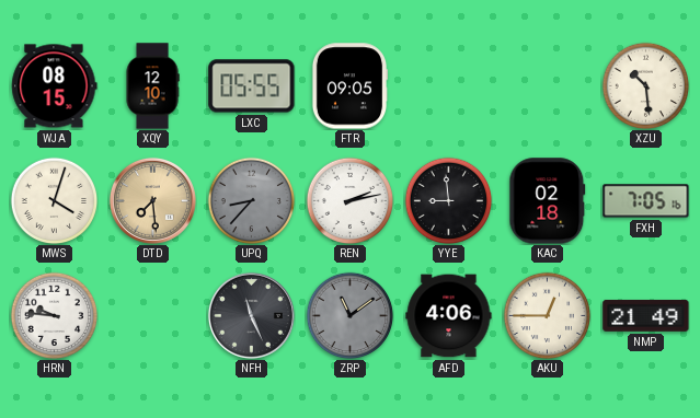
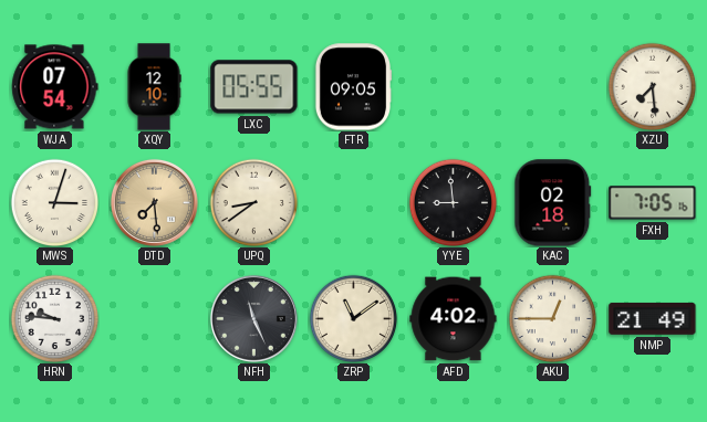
WJA: 08:15 -> 07:54 (55, 87)
XZU: 10:29 -> 7:29 (652, 86)
MWS: 4:03 -> 3:03 (54, 202)
UPQ: 8:37 -> 8:39 (253, 202)
UPQ dial: grey -> cream (253, 202)
REN: 2:13 -> none (349, 200)
ZRP dial: grey -> cream (353, 318)
AFD: 4:06 -> 4:02 (454, 319)
